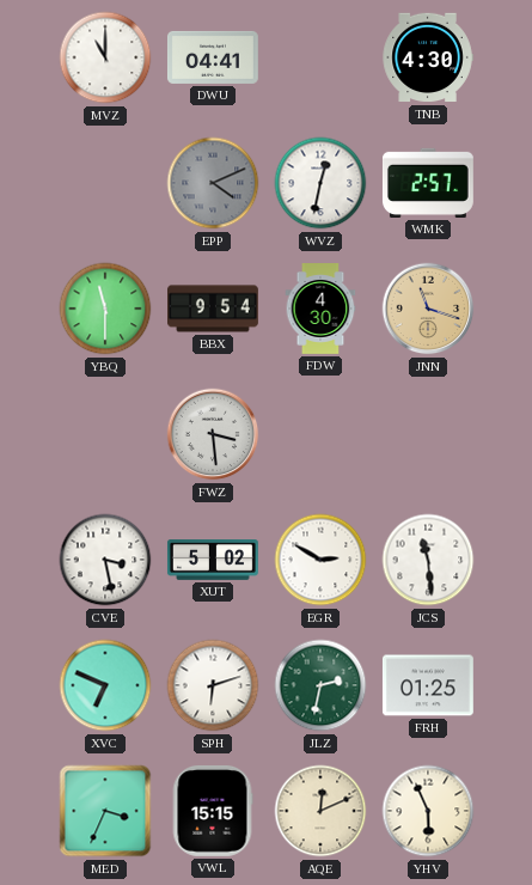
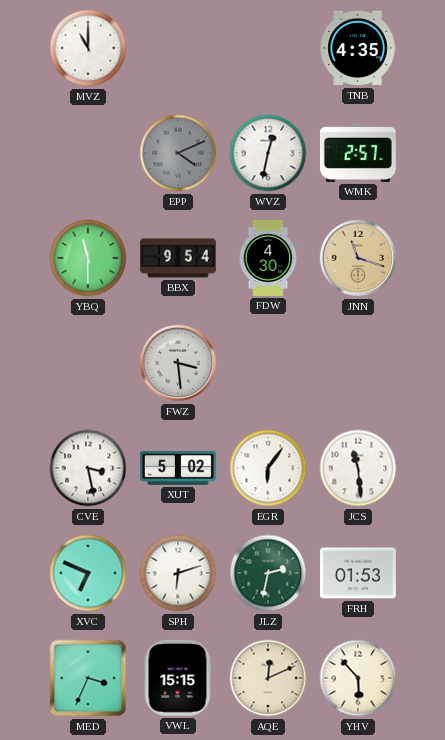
DWU: 04:41 -> none (213, 57)
TNB: 4:30 -> 4:35 (358, 48)
EGR: 2:50 -> 6:06 (268, 468)
FRH: 01:25 -> 01:53 (358, 573)
YHV: 5:56 -> 5:53 (358, 678)
